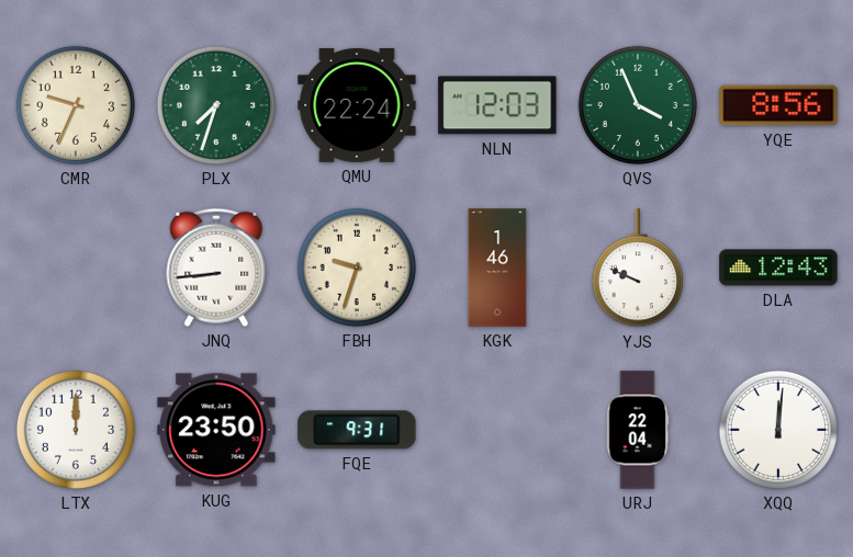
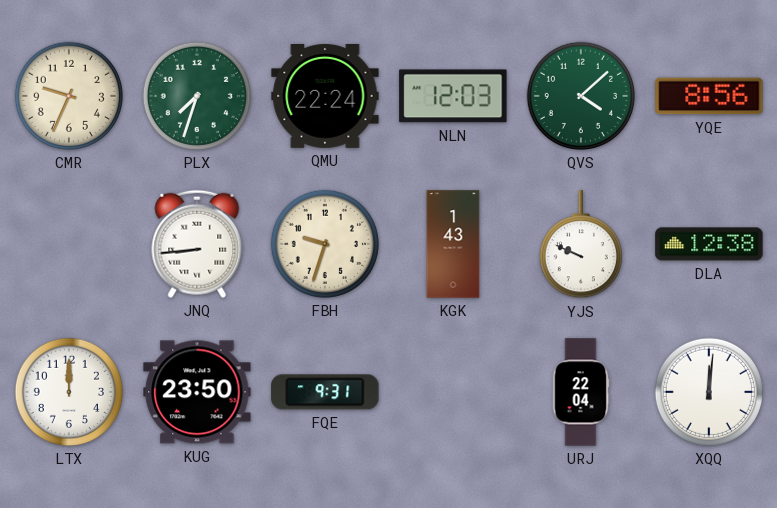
QVS: 3:56 -> 4:08 (581, 96)
KGK: 1:46 -> 1:43 (453, 244)
DLA: 12:43 -> 12:38 (709, 244)
